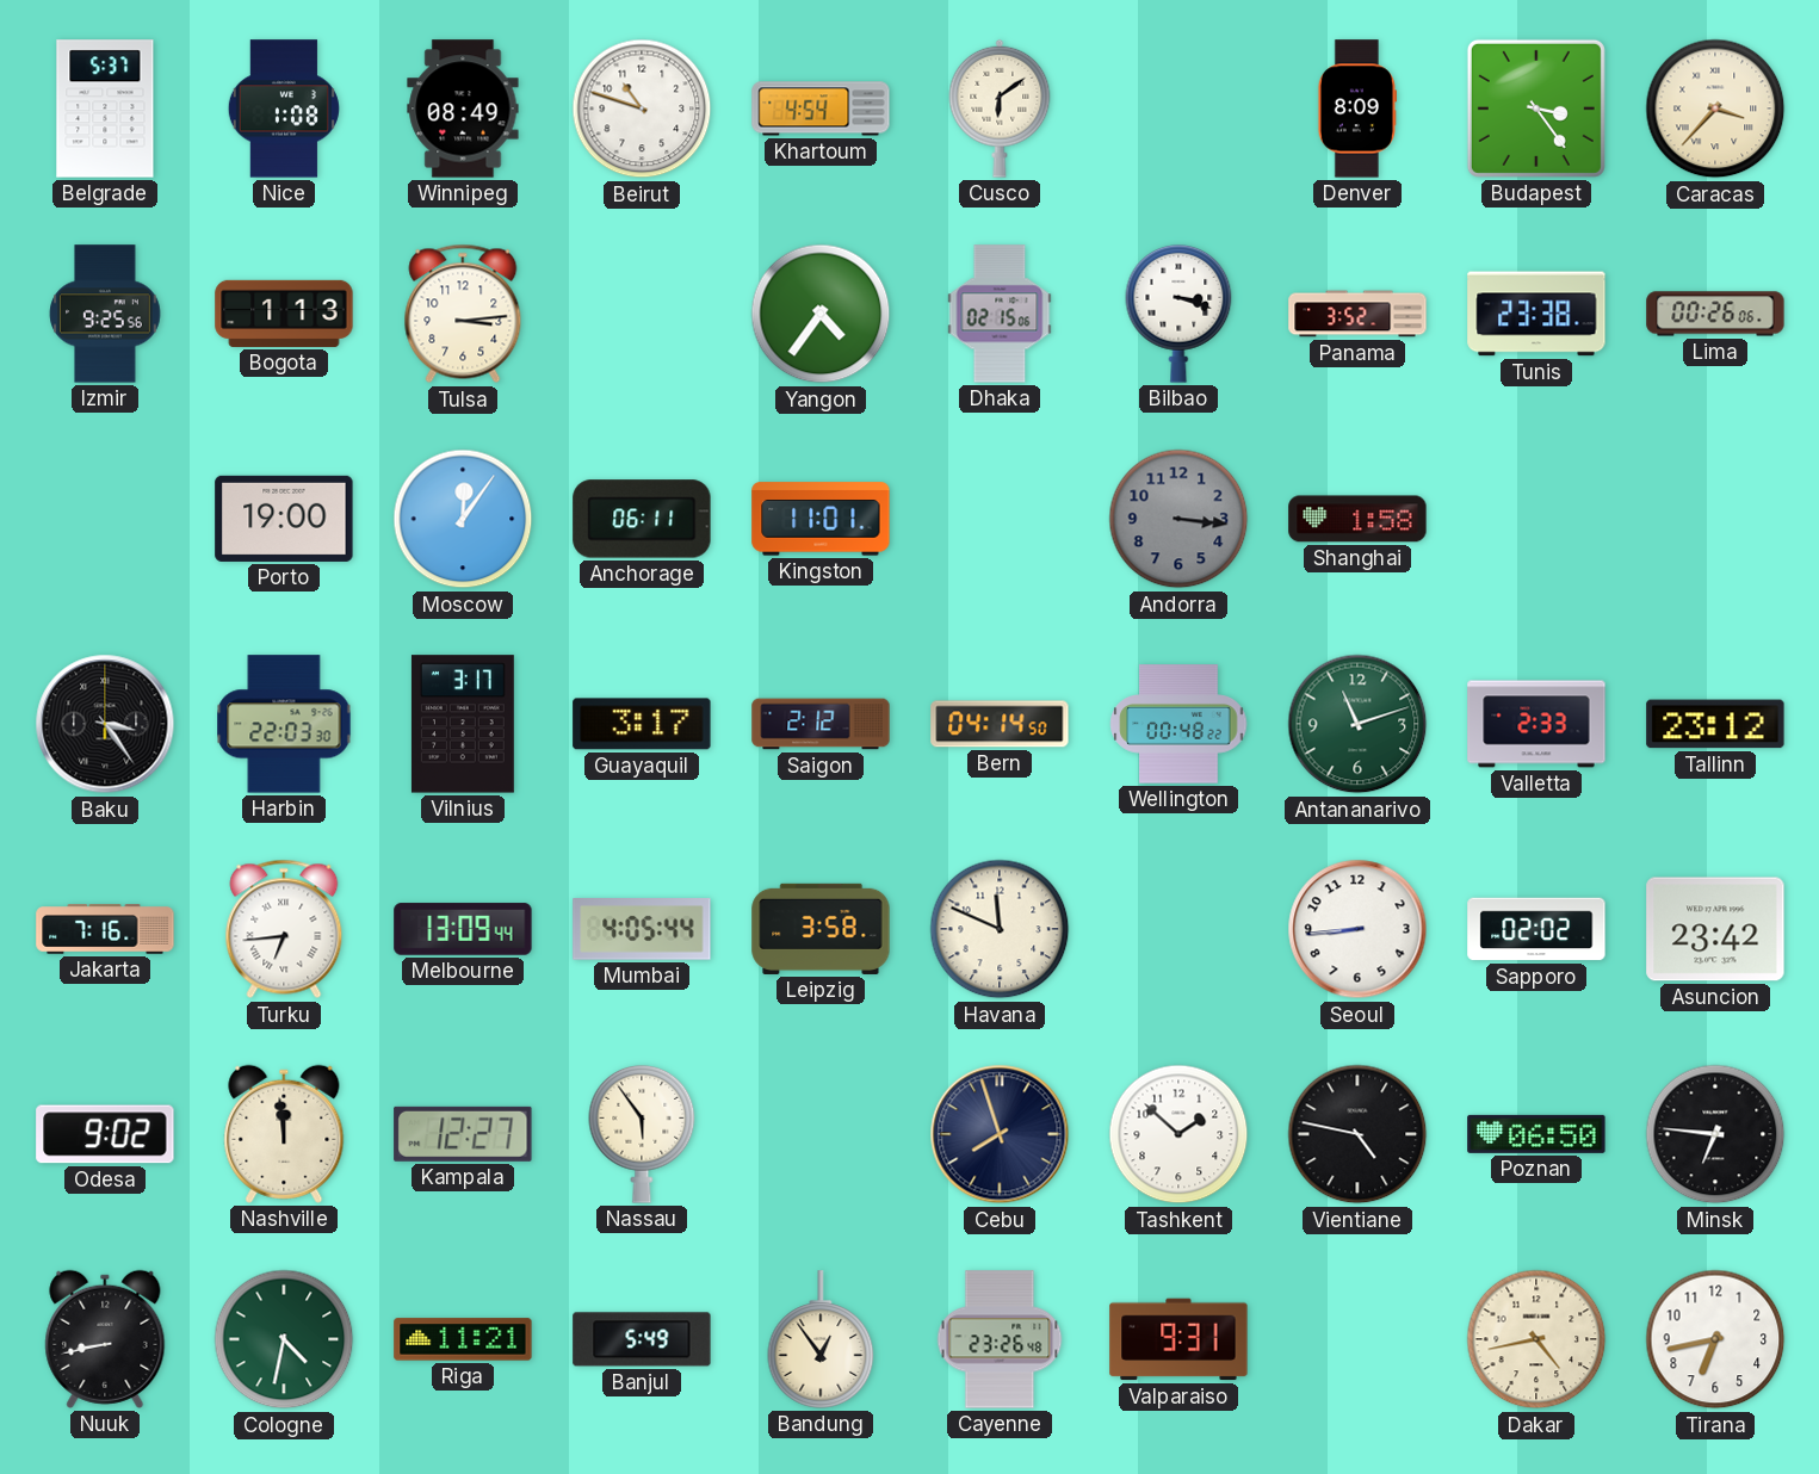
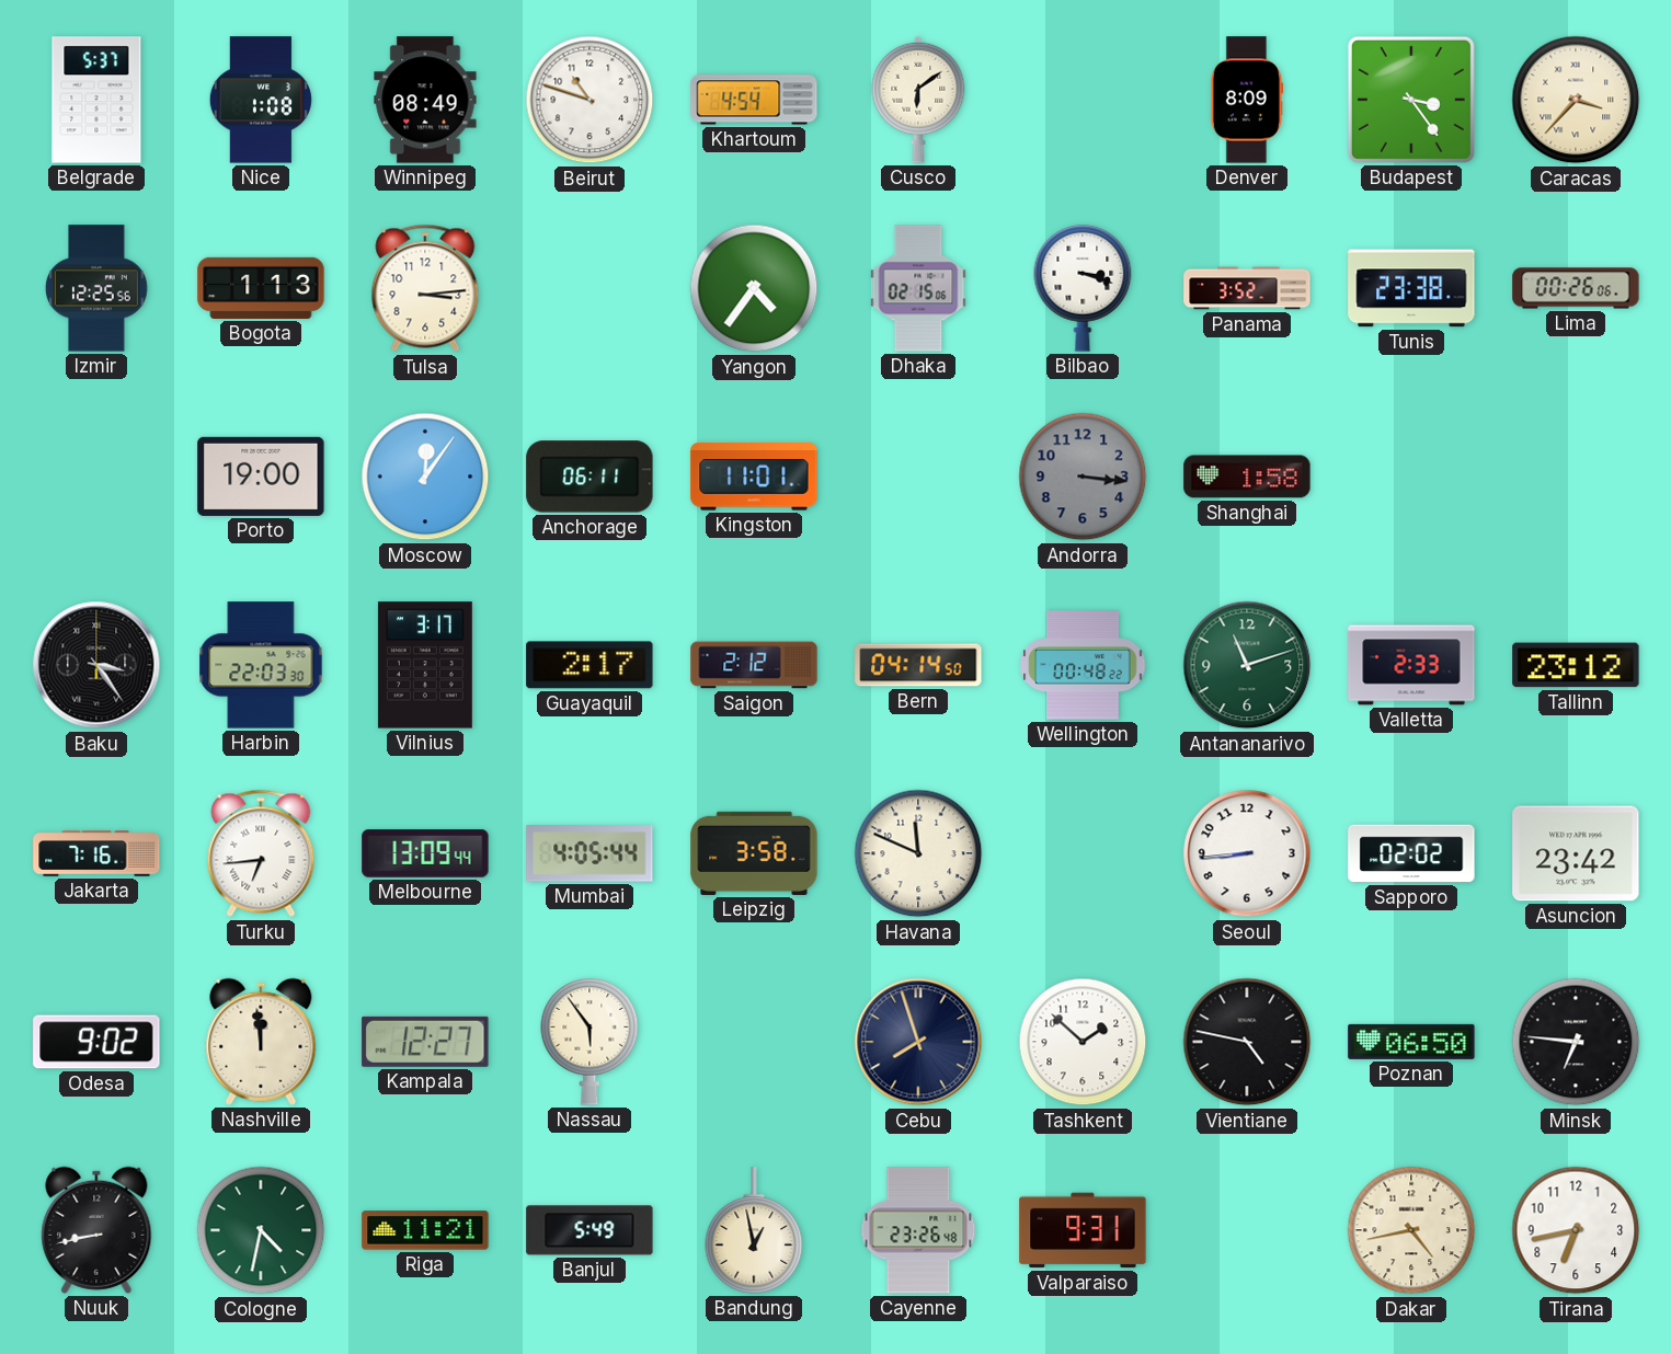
Izmir: 9:25 -> 12:25 (96, 288)
Guayaquil: 3:17 -> 2:17 (590, 665)
Bandung: 12:54 -> 12:58 (754, 1230)
